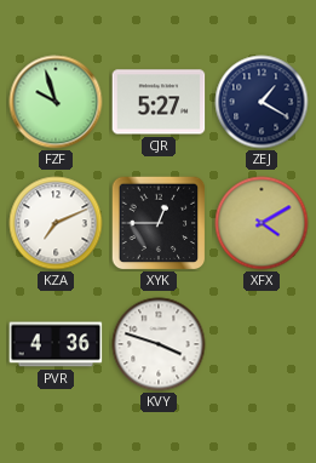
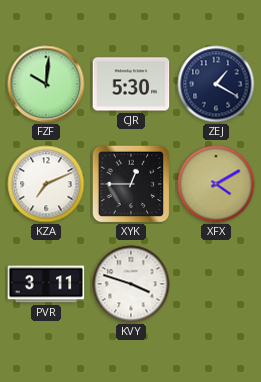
FZF: 9:57 -> 10:01 (46, 84)
CJR: 5:27 -> 5:30 (131, 84)
PVR: 4:36 -> 3:11 (46, 284)
